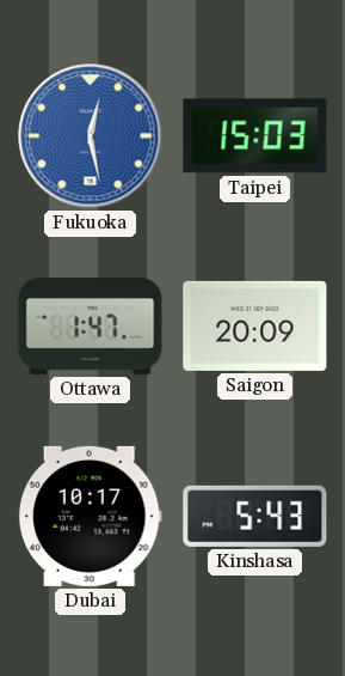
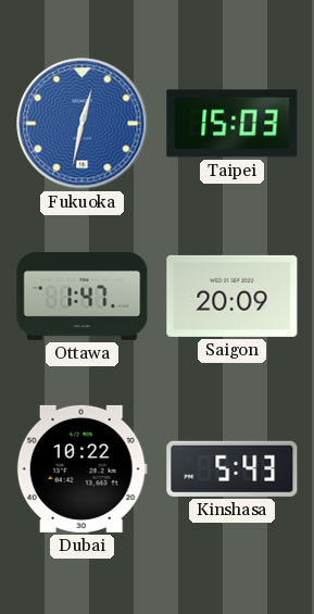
Fukuoka: 12:28 -> 12:32 (83, 124)
Dubai: 10:17 -> 10:22 (81, 468)
